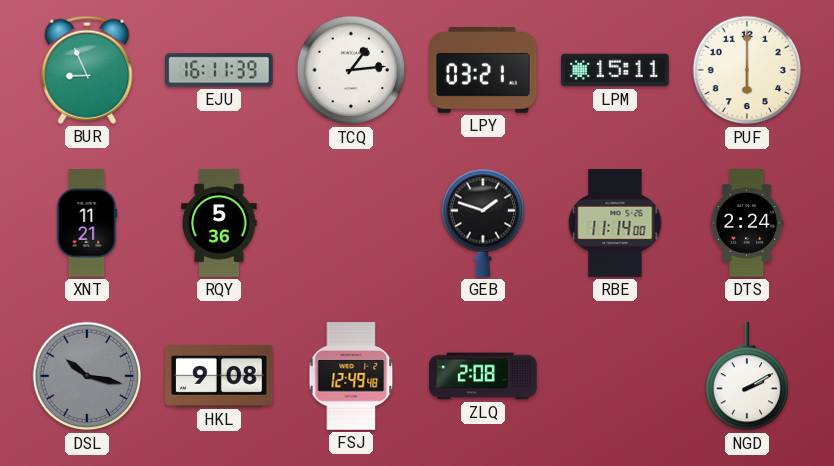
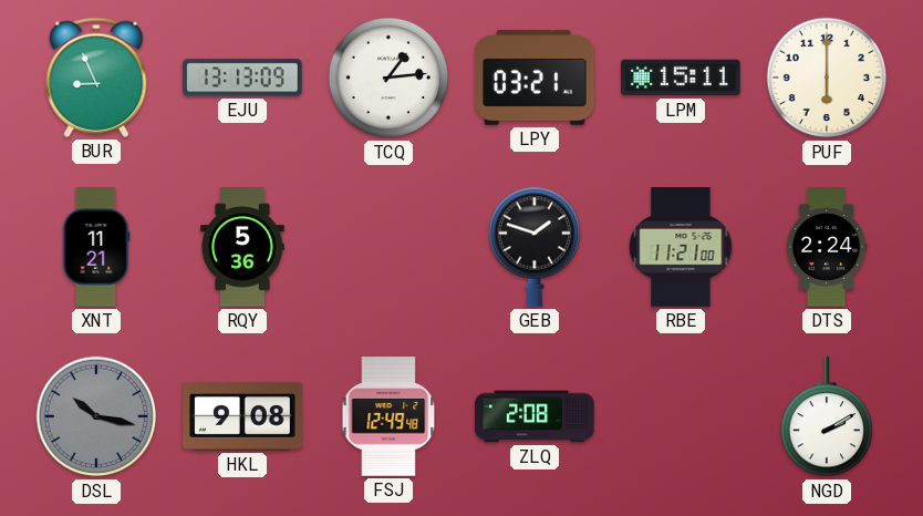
EJU: 16:11 -> 13:13 (242, 78)
RBE: 11:14 -> 11:21 (681, 247)
